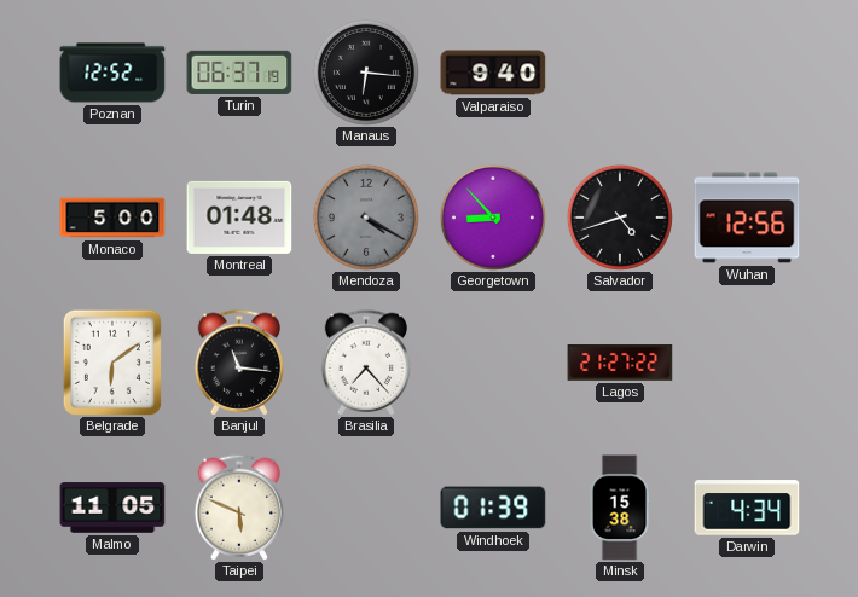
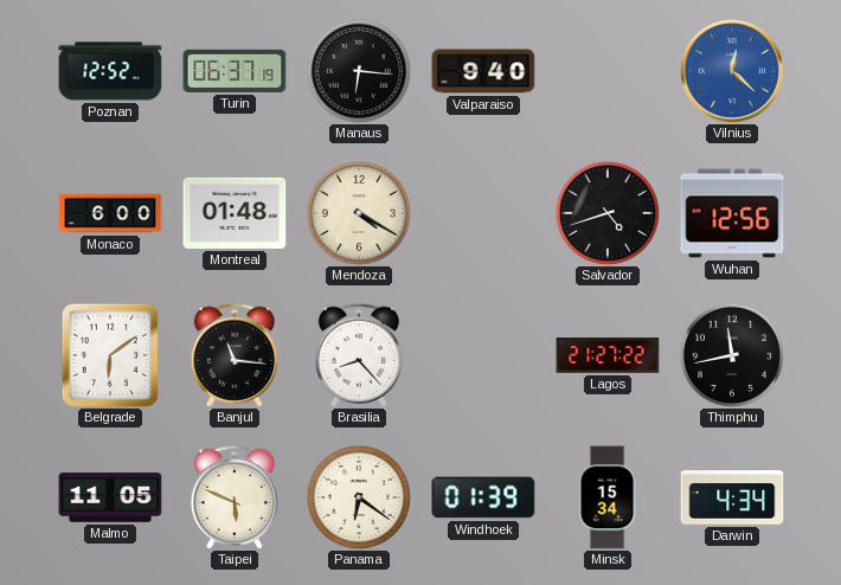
Vilnius: none -> 12:22 (732, 71)
Monaco: 5:00 -> 6:00 (110, 213)
Mendoza dial: grey -> cream (359, 213)
Georgetown: 8:53 -> none (493, 218)
Brasilia: 7:23 -> 8:23 (359, 355)
Thimphu: none -> 11:43 (732, 355)
Panama: none -> 6:21 (359, 497)
Minsk: 15:38 -> 15:34 (608, 497)
